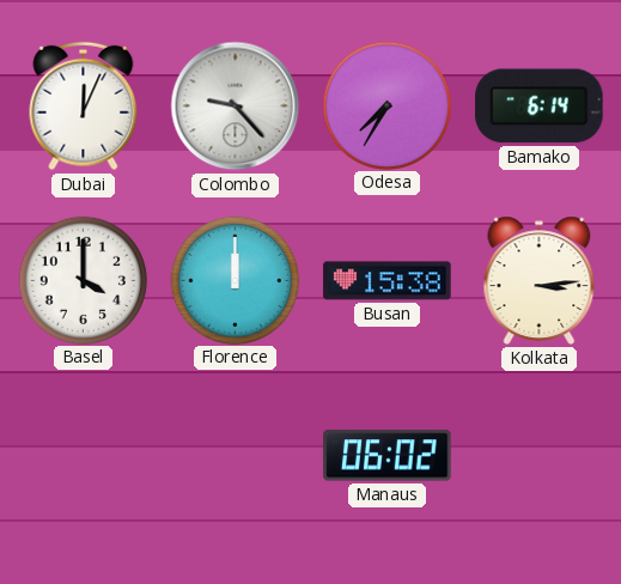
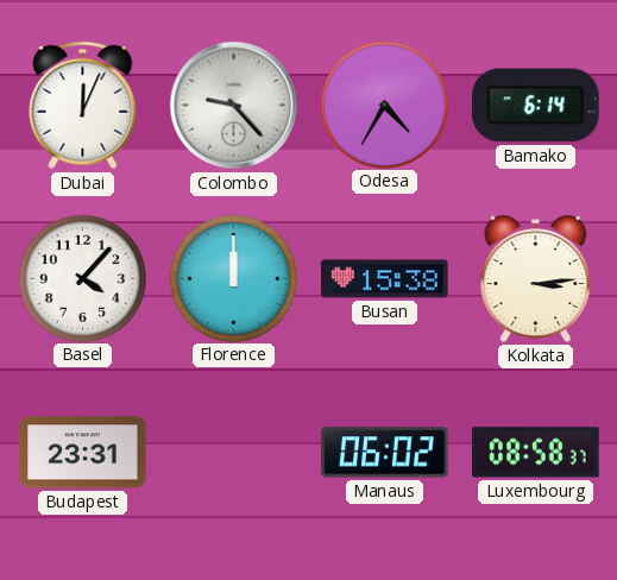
Odesa: 7:35 -> 4:35 (384, 105)
Basel: 4:00 -> 4:07 (82, 278)
Budapest: none -> 23:31 (83, 453)
Luxembourg: none -> 08:58 (536, 453)
